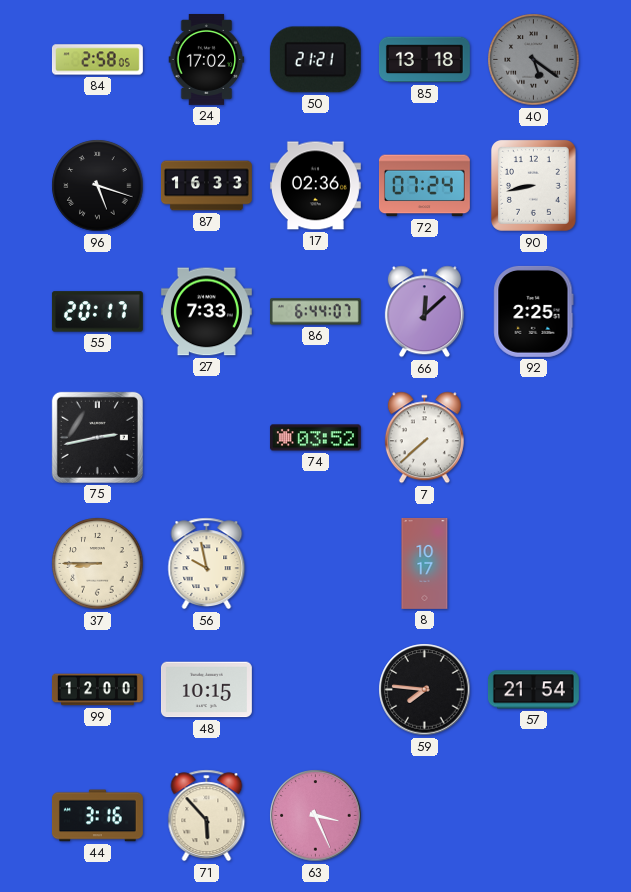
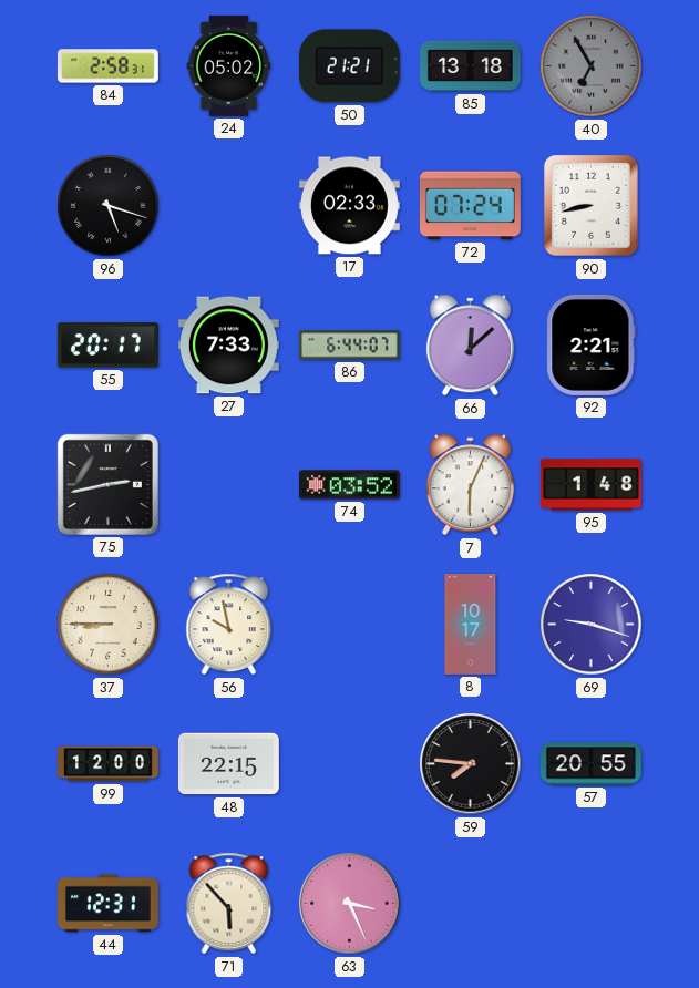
84: 2:58:05 -> 2:58:31 (107, 66)
24: 17:02 -> 05:02 (229, 65)
40: 5:21 -> 6:55 (592, 66)
87: 16:33 -> none (206, 186)
17: 02:36 -> 02:33 (349, 206)
92: 2:25 -> 2:21 (592, 344)
7: 7:38 -> 6:04 (470, 485)
95: none -> 1:48 (590, 485)
69: none -> 9:18 (592, 625)
48: 10:15 -> 22:15 (228, 764)
57: 21:54 -> 20:55 (590, 764)
44: 3:16 -> 12:31 (107, 904)
